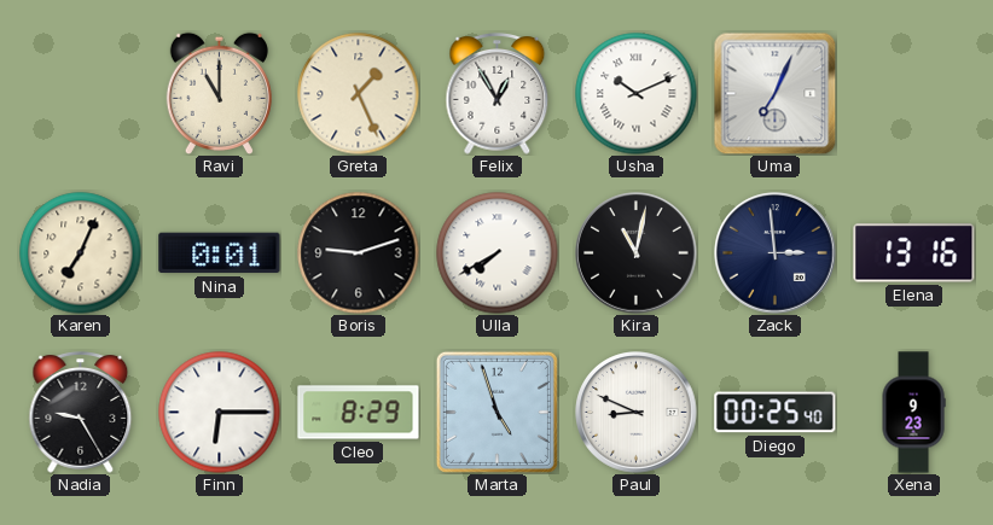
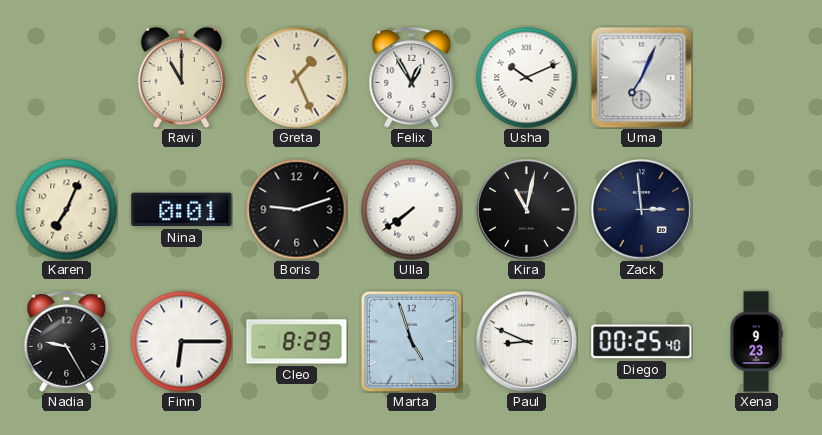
Ulla: 7:40 -> 7:39 (412, 210)
Elena: 13:16 -> none (914, 253)
